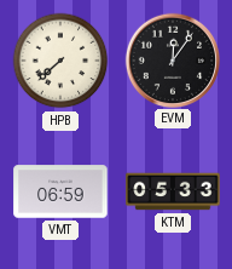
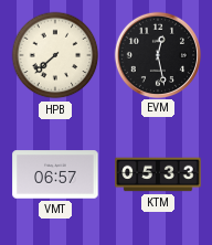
EVM: 12:06 -> 12:28 (157, 54)
VMT: 06:59 -> 06:57 (55, 174)
